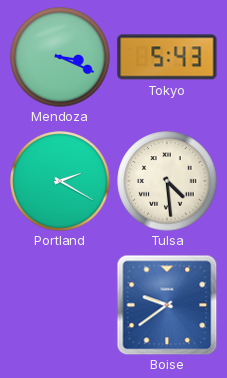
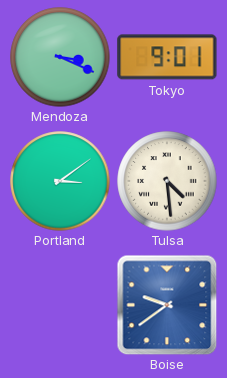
Tokyo: 5:43 -> 9:01 (167, 57)
Portland: 2:20 -> 3:09 (60, 181)
